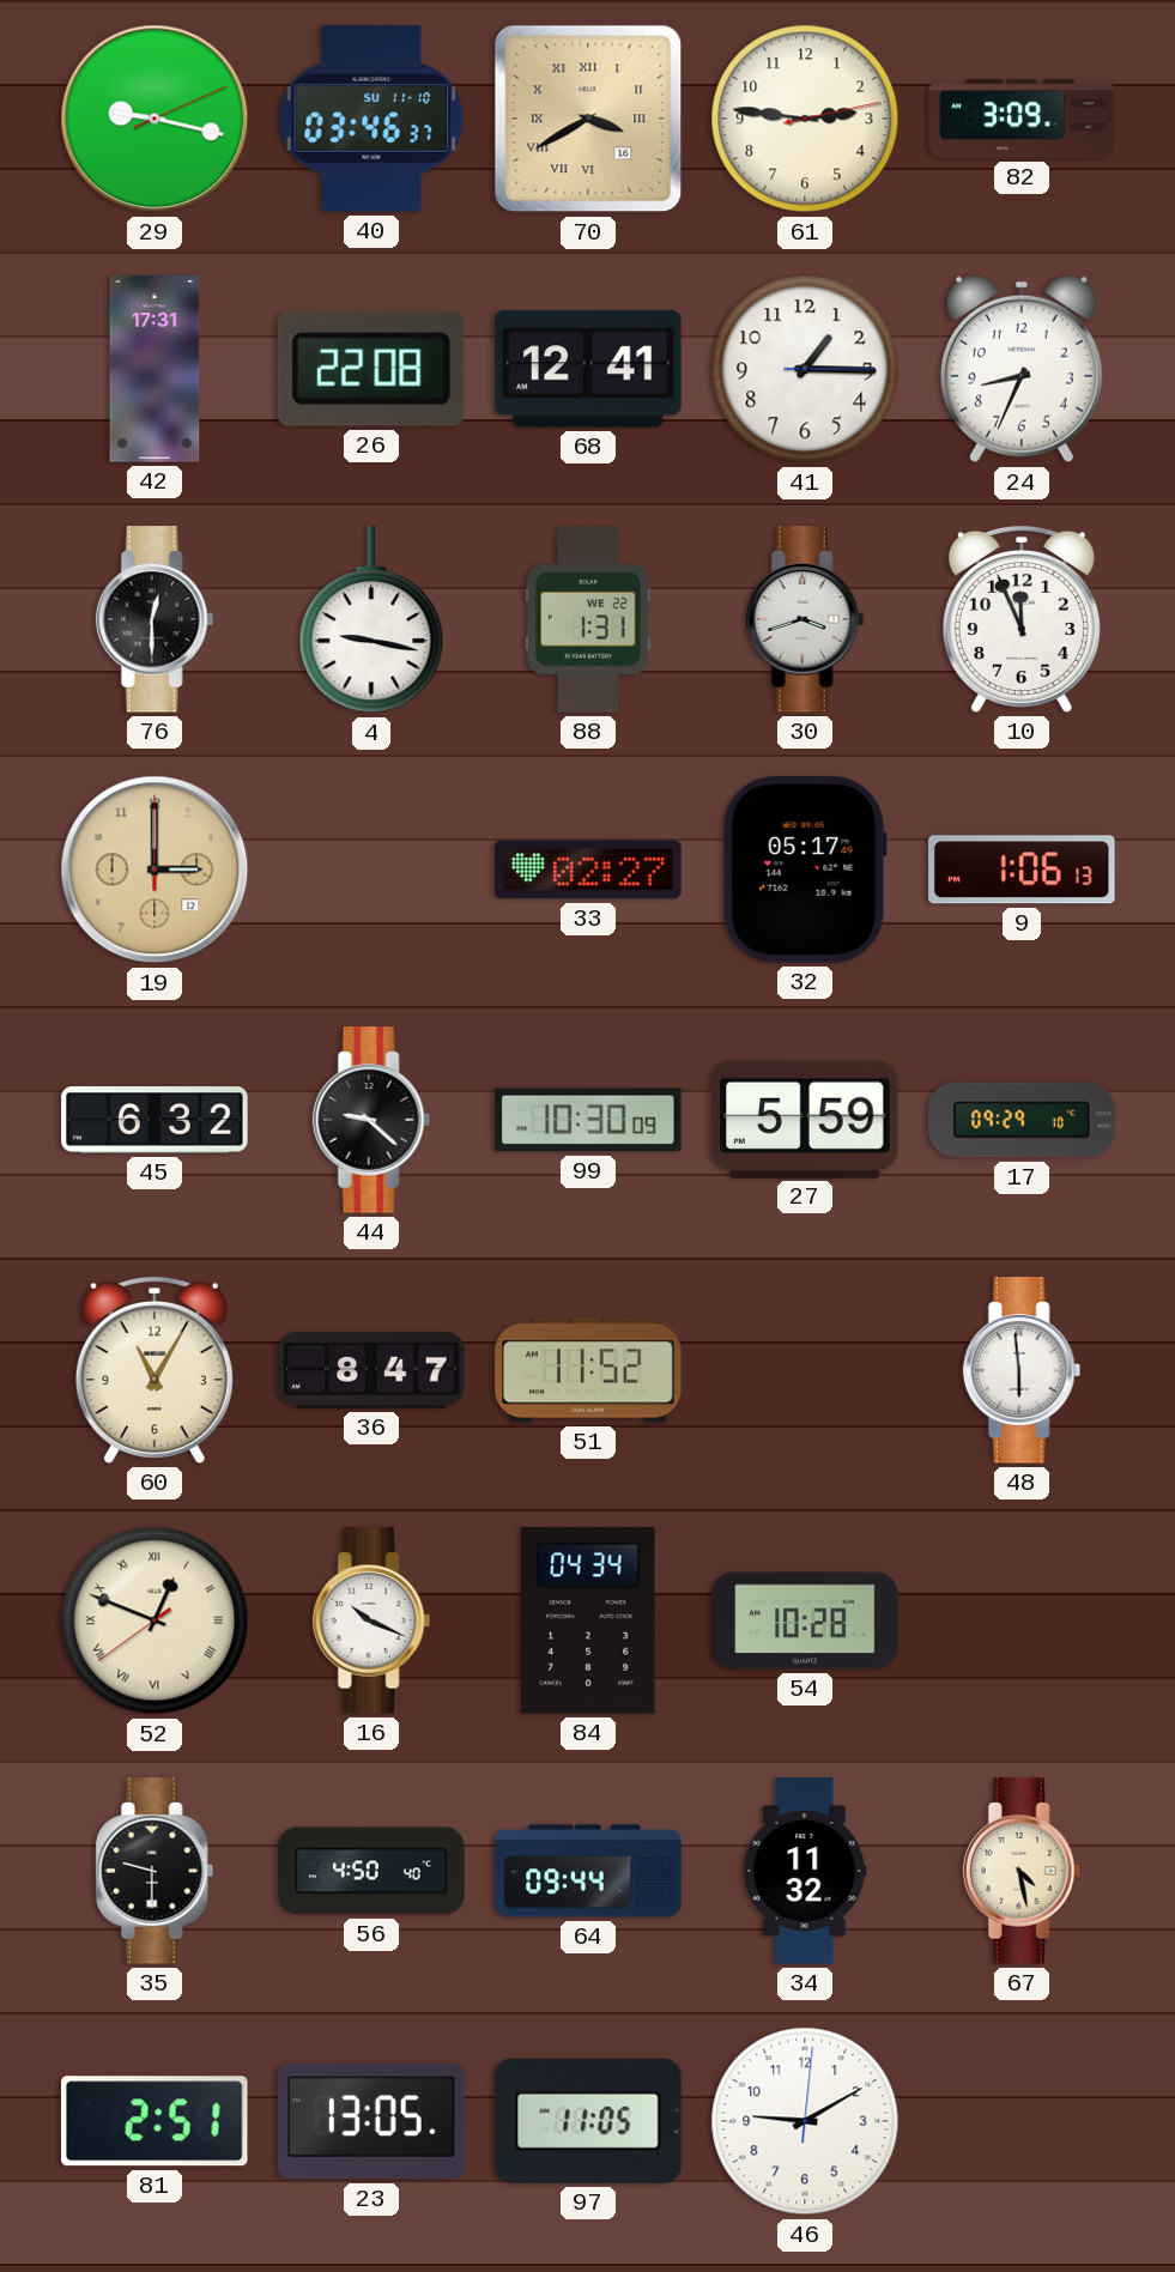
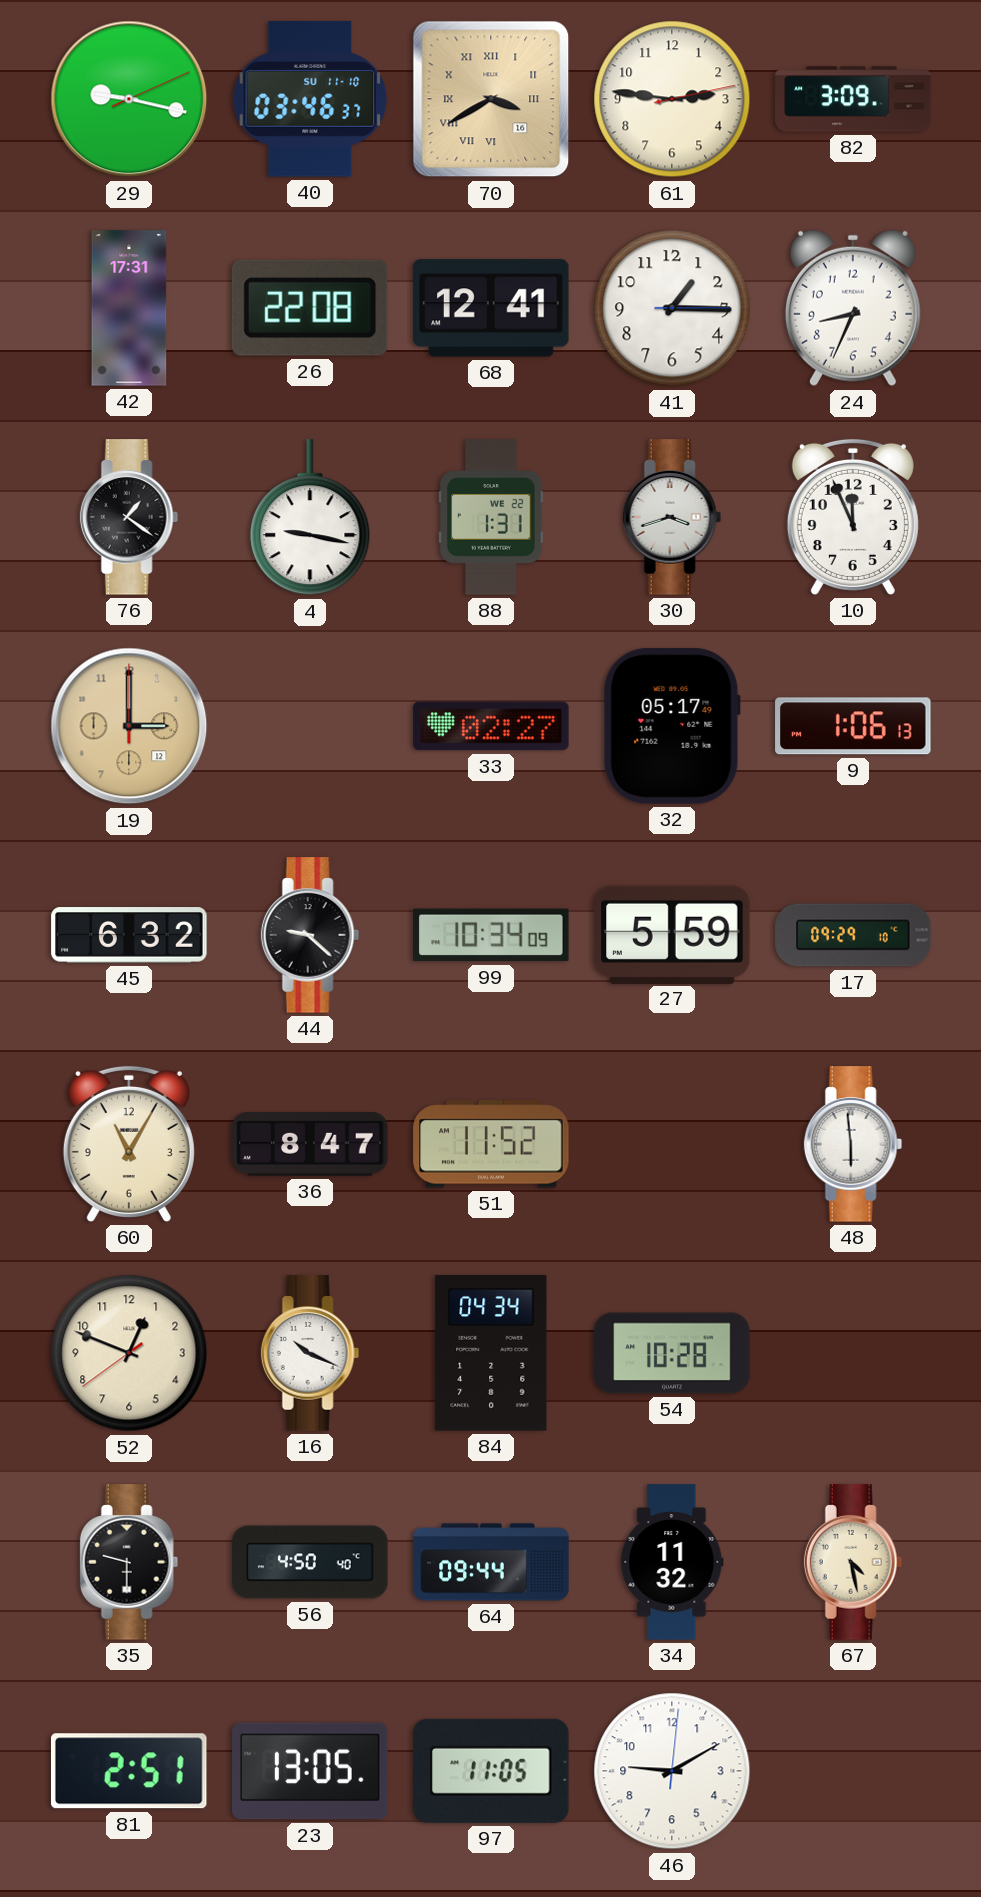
76: 12:30 -> 1:21 (129, 517)
99: 10:30 -> 10:34 (491, 935)
52 numerals: Roman -> Arabic (129, 1353)
